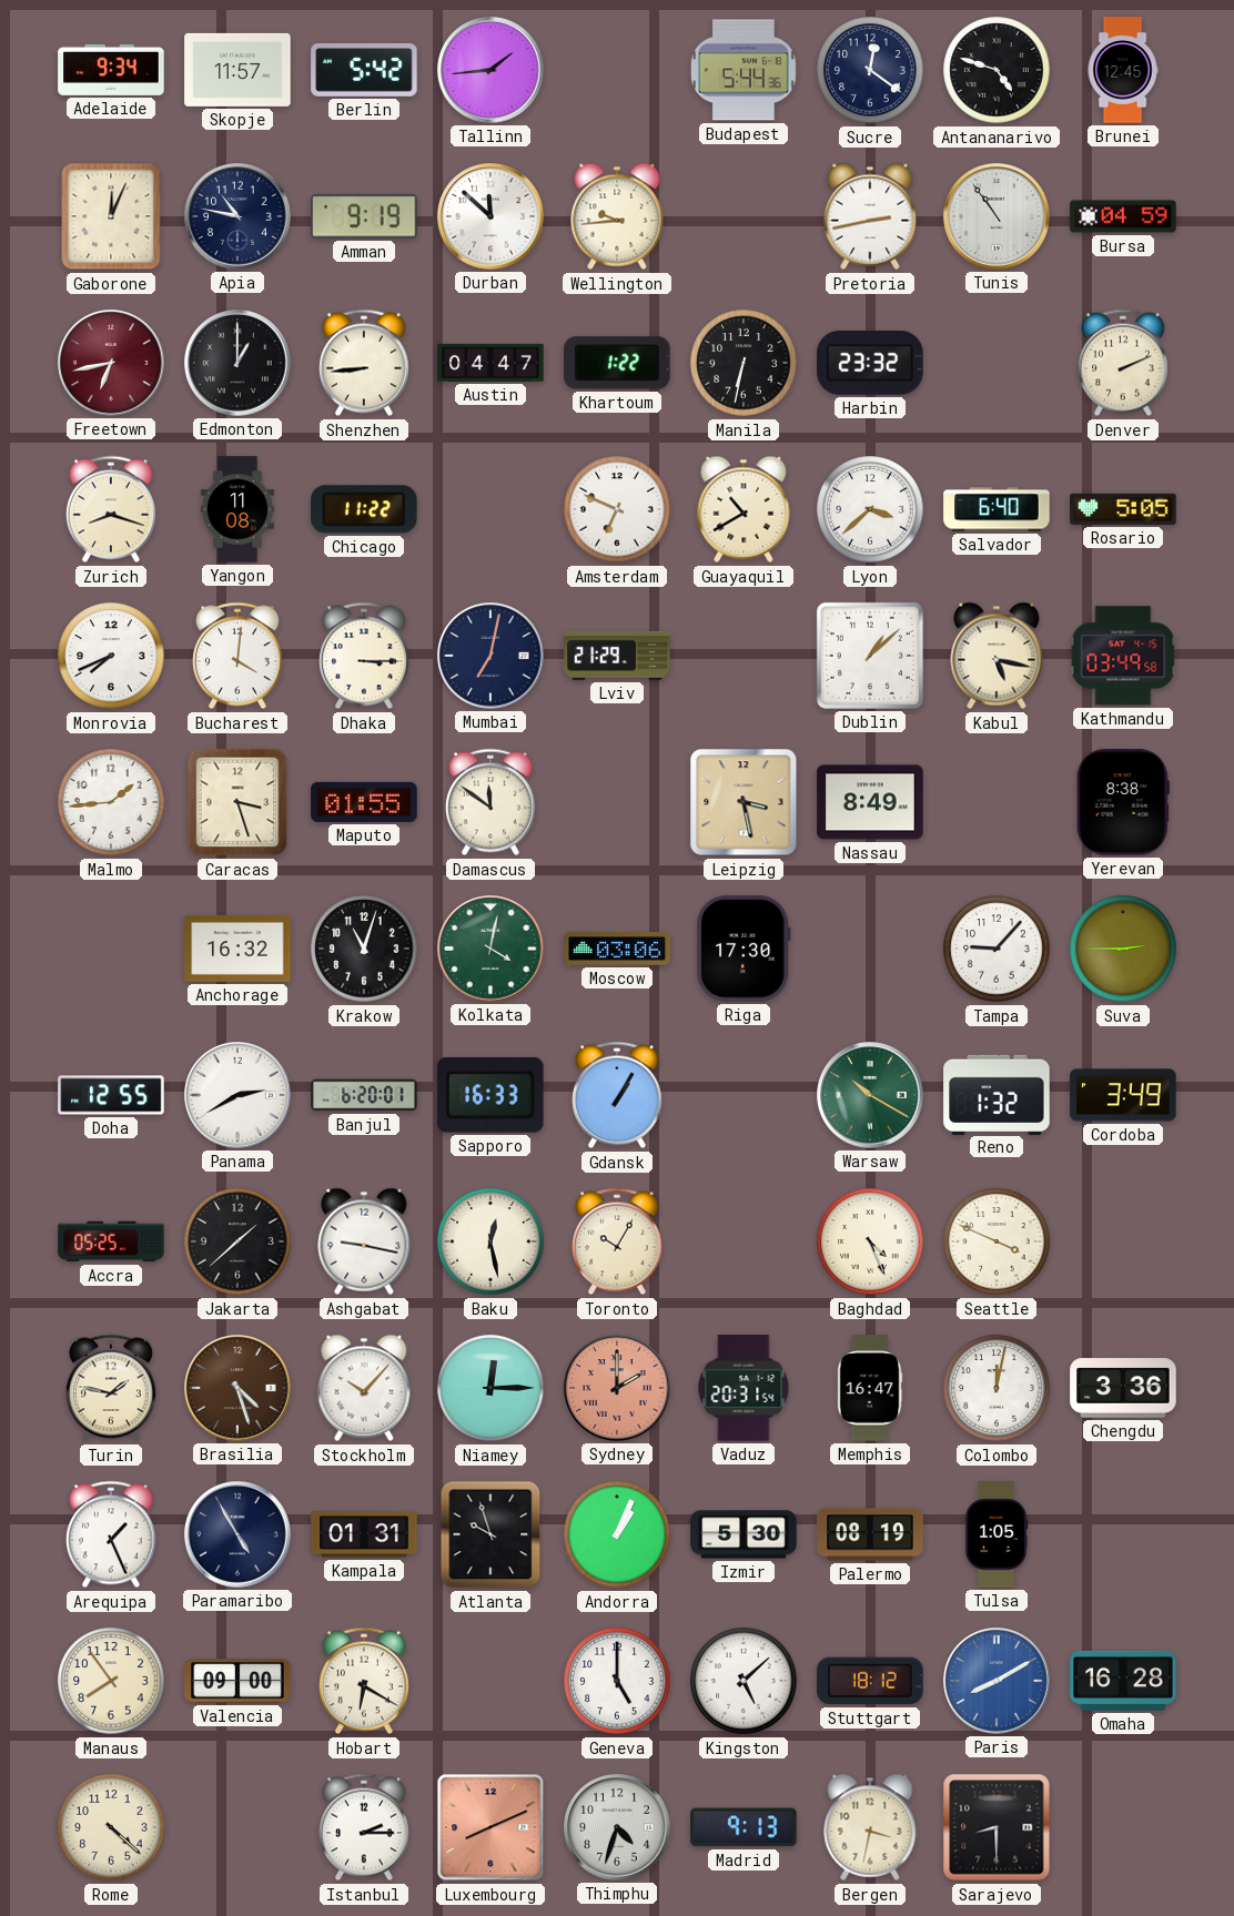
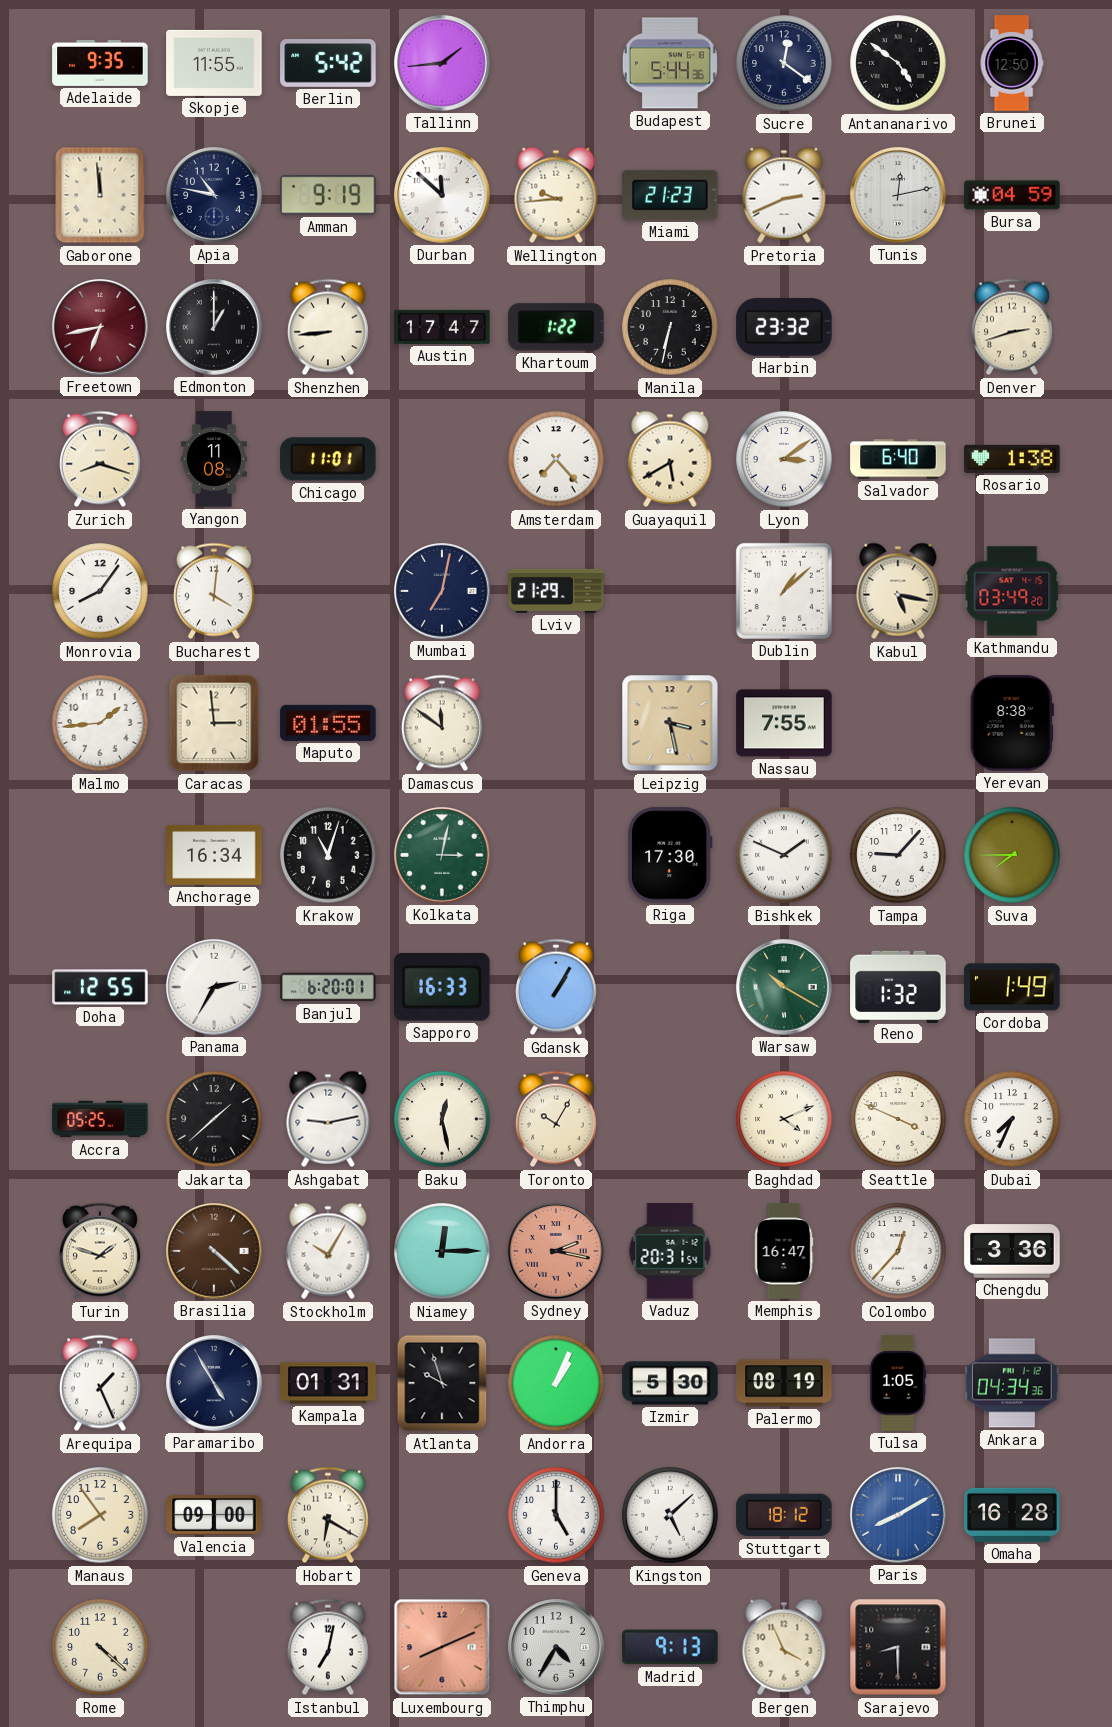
Adelaide: 9:34 -> 9:35 (100, 63)
Skopje: 11:57 -> 11:55 (214, 63)
Antananarivo: 4:48 -> 4:51 (898, 63)
Brunei: 12:45 -> 12:50 (1012, 63)
Gaborone: 12:04 -> 11:59 (100, 195)
Miami: none -> 21:23 (670, 195)
Pretoria: 2:43 -> 2:41 (784, 195)
Tunis: 10:54 -> 12:13 (898, 195)
Austin: 04:47 -> 17:47 (442, 327)
Denver: 2:11 -> 2:42 (1012, 327)
Chicago: 11:22 -> 11:01 (328, 459)
Amsterdam: 6:49 -> 7:23 (556, 459)
Guayaquil: 10:40 -> 5:40 (670, 459)
Lyon: 3:38 -> 3:09 (784, 459)
Rosario: 5:05 -> 1:38 (1012, 459)
Monrovia: 7:41 -> 8:06 (100, 591)
Dhaka: 3:15 -> none (364, 656)
Kathmandu: 03:49:58 -> 03:49:20 (1012, 591)
Caracas: 3:27 -> 2:59 (214, 723)
Nassau: 8:49 -> 7:55 (784, 723)
Anchorage: 16:32 -> 16:34 (214, 855)
Kolkata: 4:02 -> 3:02 (442, 855)
Moscow: 03:06 -> none (617, 949)
Bishkek: none -> 1:49 (784, 855)
Suva: 2:45 -> 7:45 (1012, 855)
Panama: 2:40 -> 2:35 (214, 987)
Cordoba: 3:49 -> 1:49 (1012, 987)
Ashgabat: 9:17 -> 9:13 (328, 1119)
Baghdad: 4:26 -> 4:11 (784, 1119)
Dubai: none -> 7:34 (1012, 1119)
Turin: 1:47 -> 1:48 (100, 1251)
Brasilia: 4:27 -> 4:22 (214, 1251)
Stockholm: 10:07 -> 10:05 (328, 1251)
Sydney: 2:00 -> 2:17 (556, 1251)
Colombo: 12:02 -> 12:37 (898, 1251)
Ankara: none -> 04:34 (1012, 1383)
Istanbul: 2:15 -> 7:02 (328, 1647)
Thimphu: 4:33 -> 4:35 (556, 1647)
Bergen: 3:32 -> 3:56 (784, 1647)
